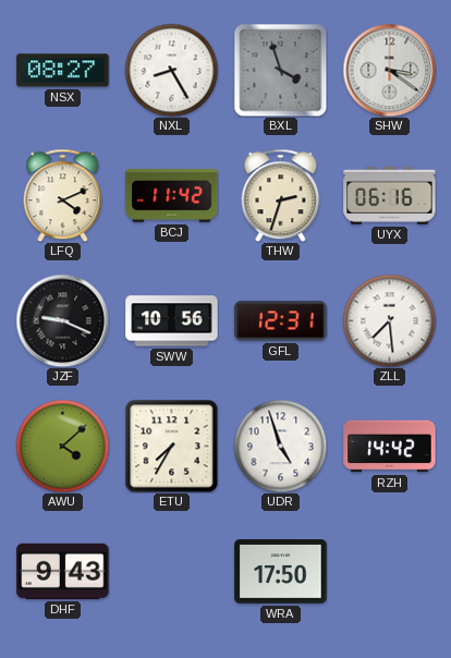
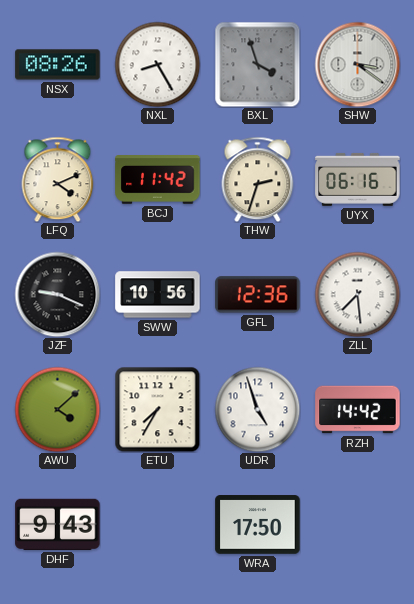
NSX: 08:27 -> 08:26 (58, 65)
GFL: 12:31 -> 12:36 (258, 295)
